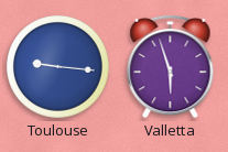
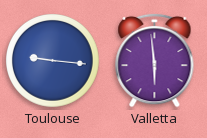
Valletta: 5:57 -> 5:59 (155, 60)
